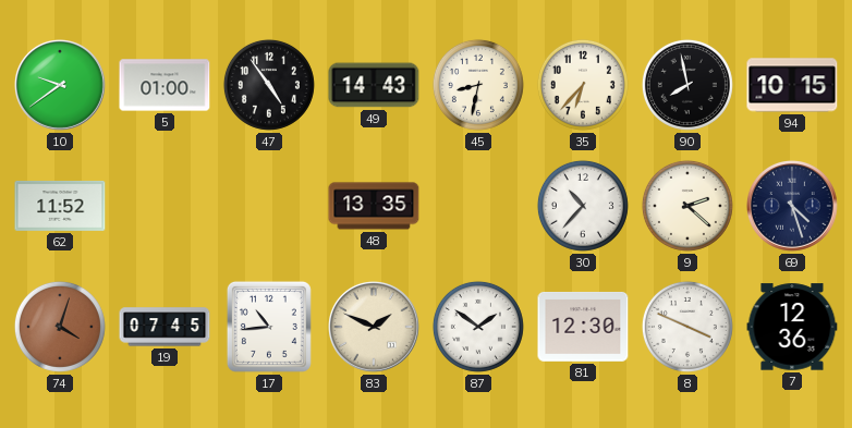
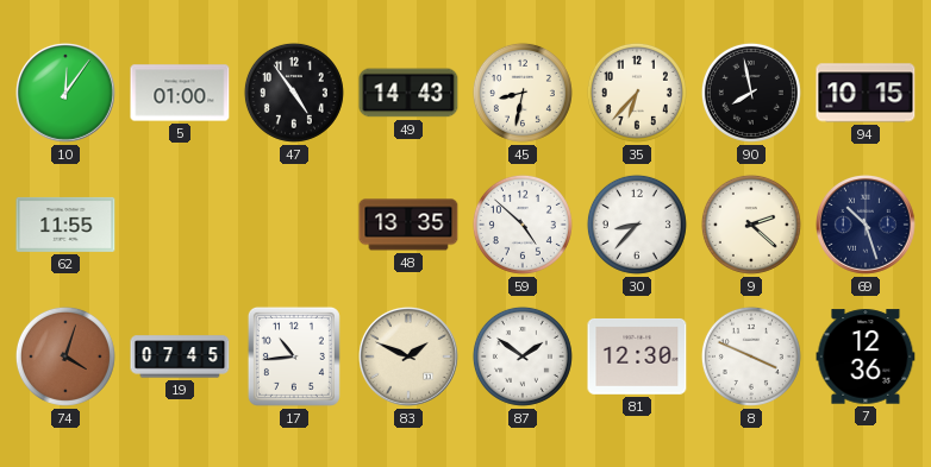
10: 9:39 -> 12:06 (67, 94)
62: 11:52 -> 11:55 (65, 225)
59: none -> 4:52 (523, 225)
30: 10:37 -> 8:37 (637, 225)
69: 4:27 -> 10:27 (867, 226)
